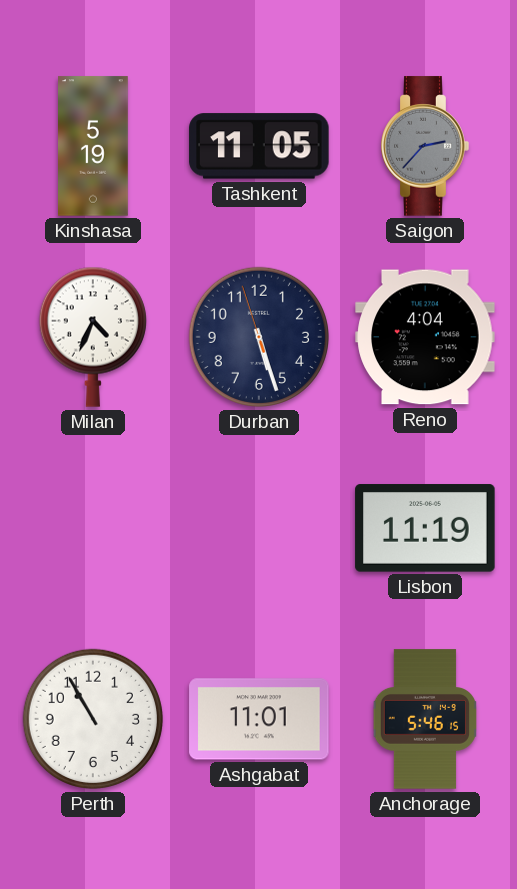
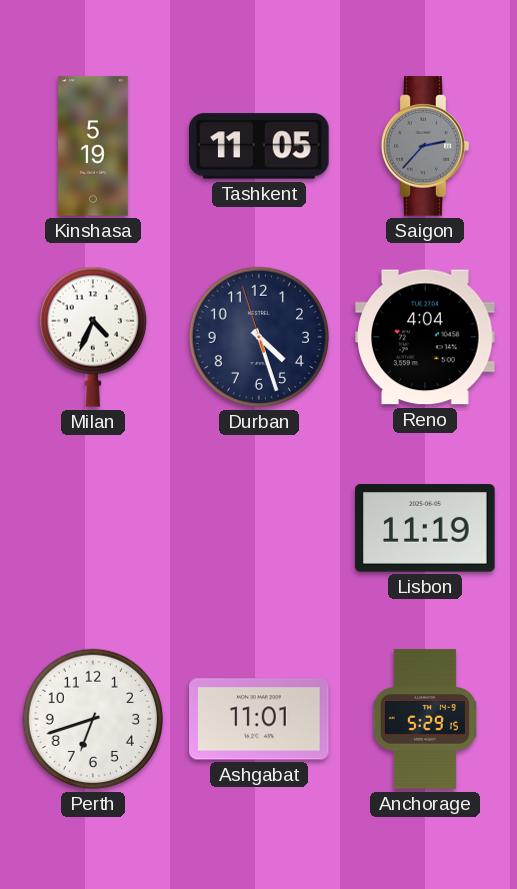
Durban: 5:26 -> 4:26 (259, 337)
Perth: 10:55 -> 6:42 (93, 719)
Anchorage: 5:46 -> 5:29 (425, 719)
